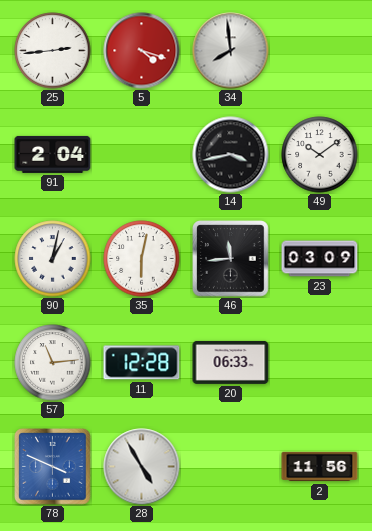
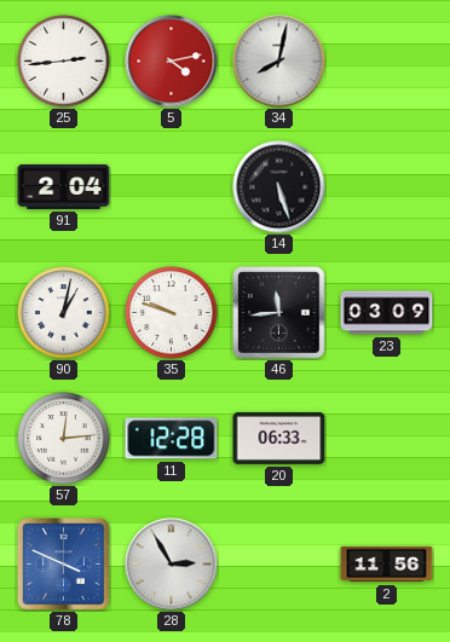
5: 4:18 -> 4:13 (172, 62)
34: 7:59 -> 8:02 (279, 62)
14: 3:43 -> 5:27 (279, 187)
49: 10:09 -> none (320, 155)
35: 6:02 -> 9:48 (172, 313)
57: 11:14 -> 12:14 (64, 439)
28: 4:55 -> 2:55 (172, 565)
